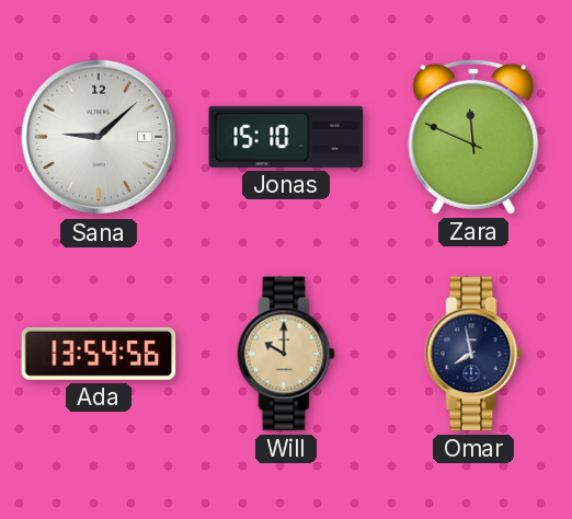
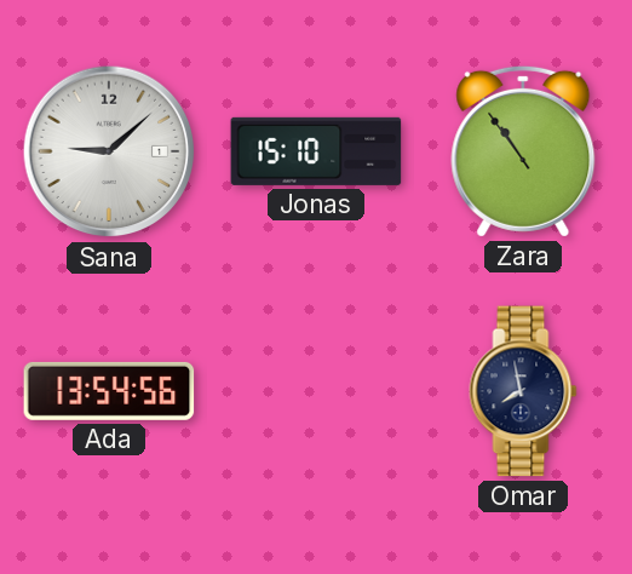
Zara: 11:49 -> 10:54 (523, 151)
Will: 10:00 -> none (286, 354)
